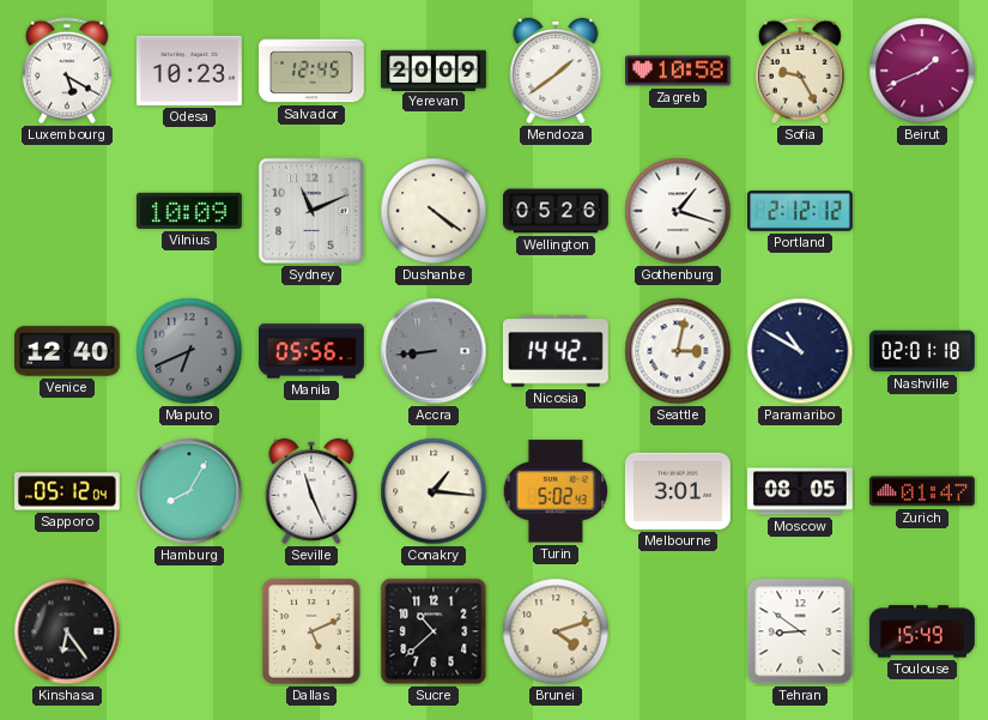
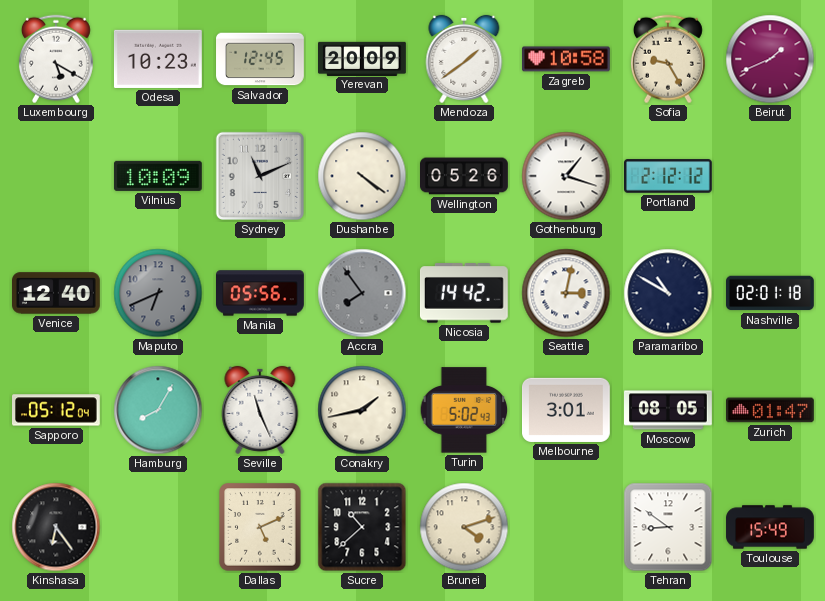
Accra: 8:44 -> 7:54 (362, 293)
Conakry: 1:16 -> 1:43 (362, 410)
